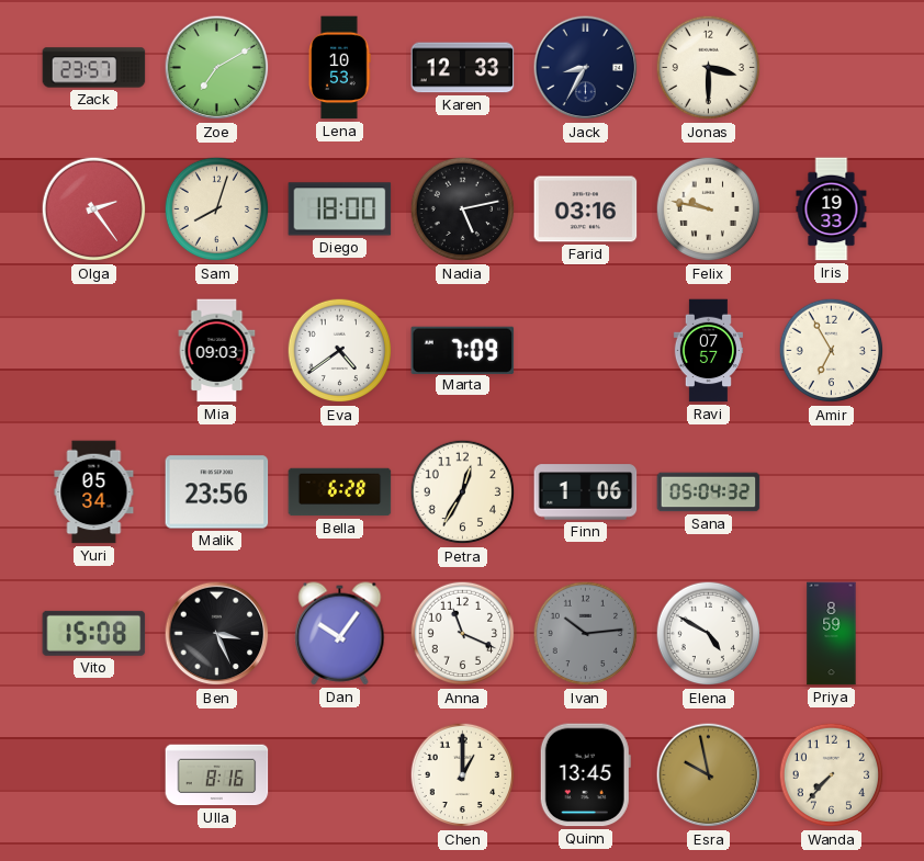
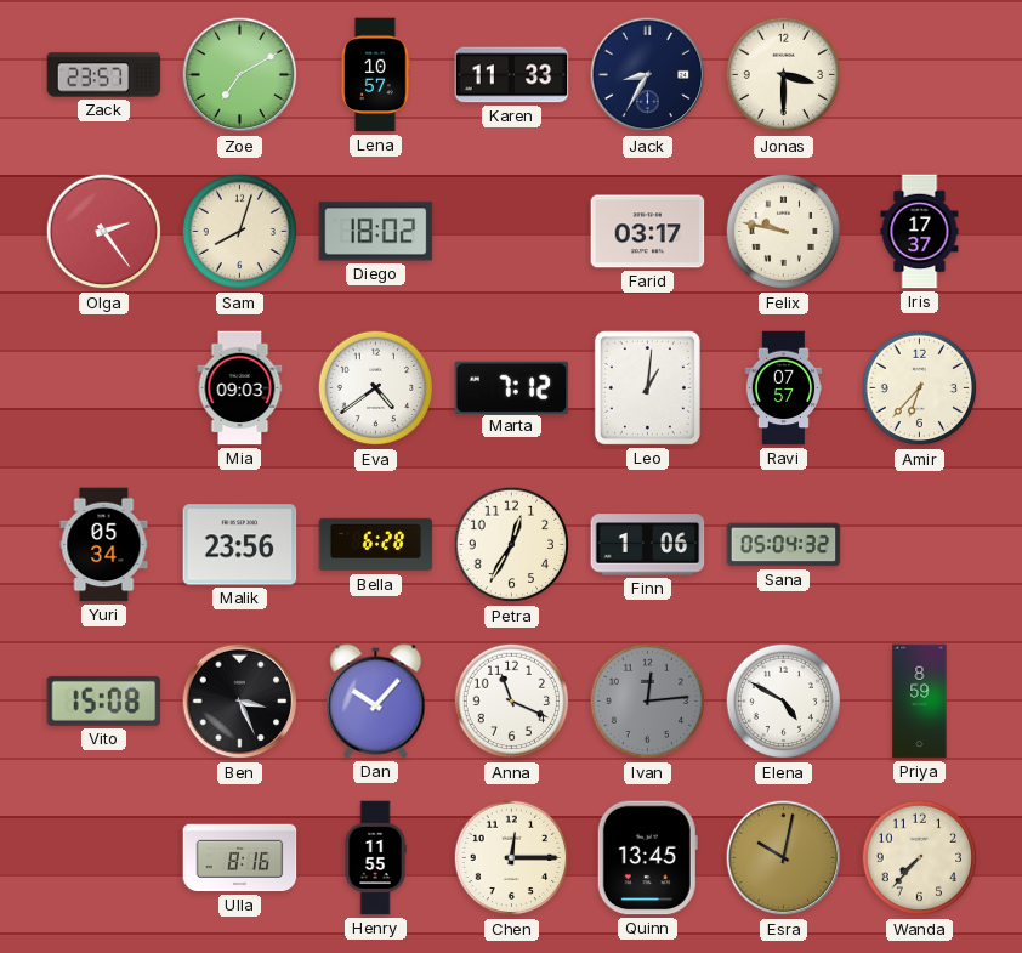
Lena: 10:53 -> 10:57 (375, 75)
Karen: 12:33 -> 11:33 (512, 75)
Diego: 18:00 -> 18:02 (376, 232)
Nadia: 5:13 -> none (463, 209)
Farid: 03:16 -> 03:17 (648, 232)
Iris: 19:33 -> 17:37 (920, 232)
Marta: 7:09 -> 7:12 (512, 387)
Leo: none -> 1:01 (647, 387)
Amir: 6:55 -> 6:37 (920, 388)
Dan: 10:06 -> 10:07 (376, 702)
Ivan: 10:14 -> 12:14 (648, 702)
Henry: none -> 11:55 (375, 858)
Chen: 1:00 -> 12:15 (512, 858)
Esra: 9:58 -> 10:02 (784, 858)
